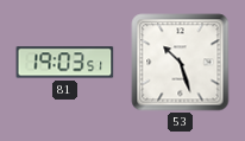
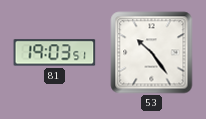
53: 10:27 -> 10:24 (152, 53)
